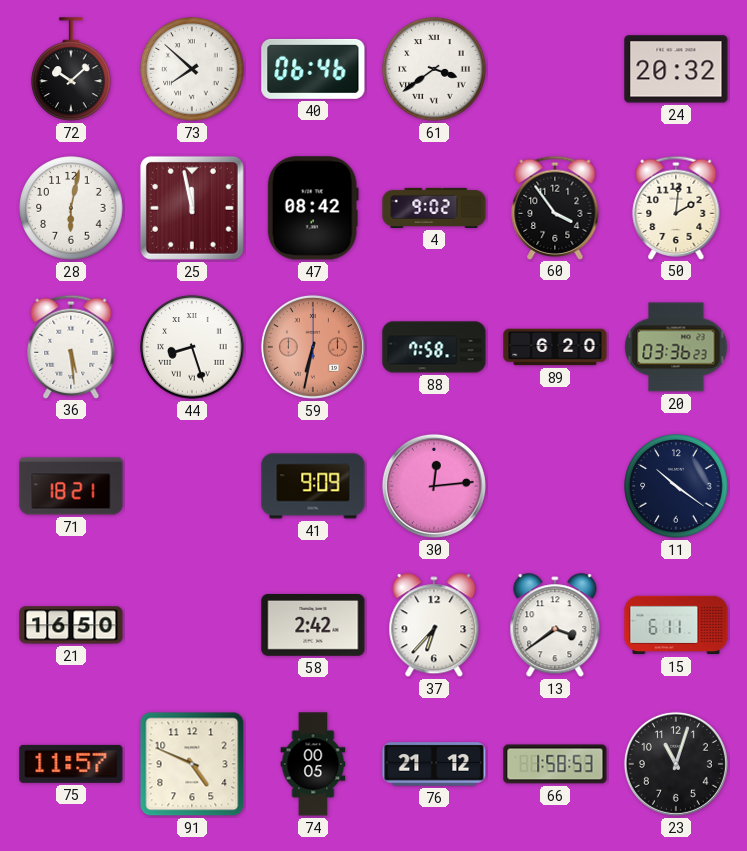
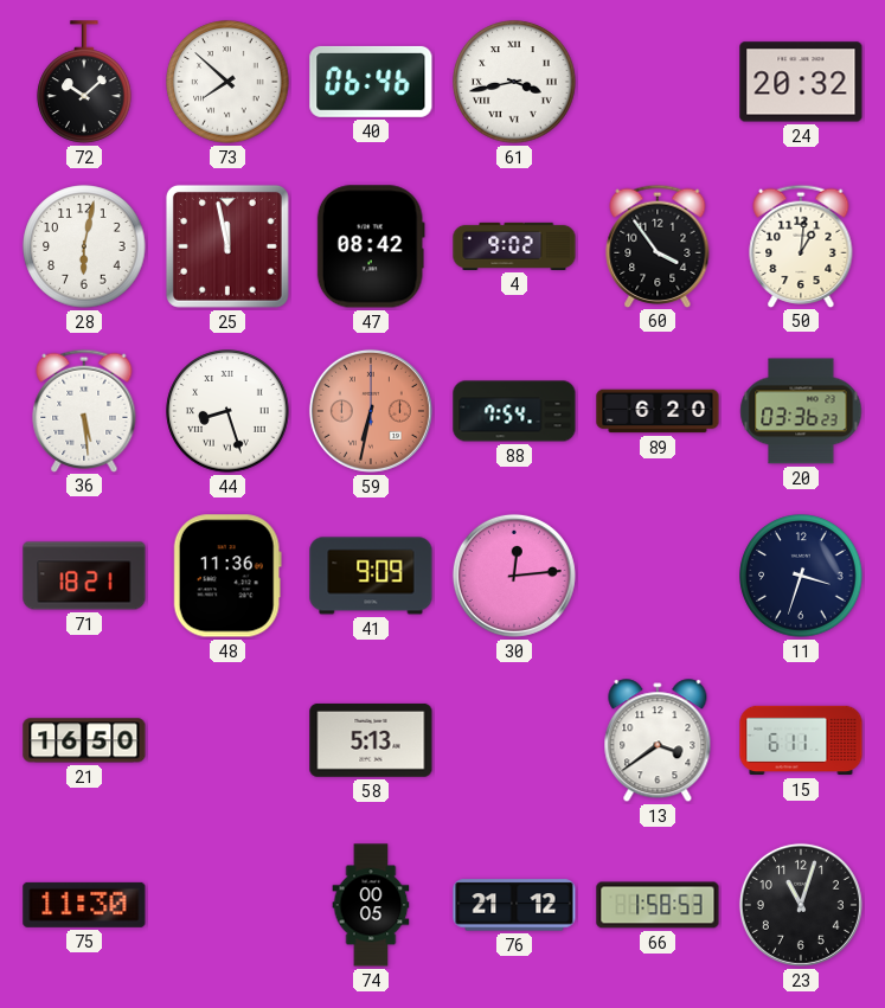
61: 3:39 -> 3:43 (514, 82)
50: 2:01 -> 1:01 (801, 245)
88: 7:58 -> 7:54 (514, 411)
48: none -> 11:36 (227, 576)
11: 10:21 -> 3:33 (801, 576)
58: 2:42 -> 5:13 (371, 740)
37: 6:37 -> none (434, 626)
75: 11:57 -> 11:30 (84, 905)
91: 4:49 -> none (192, 764)
